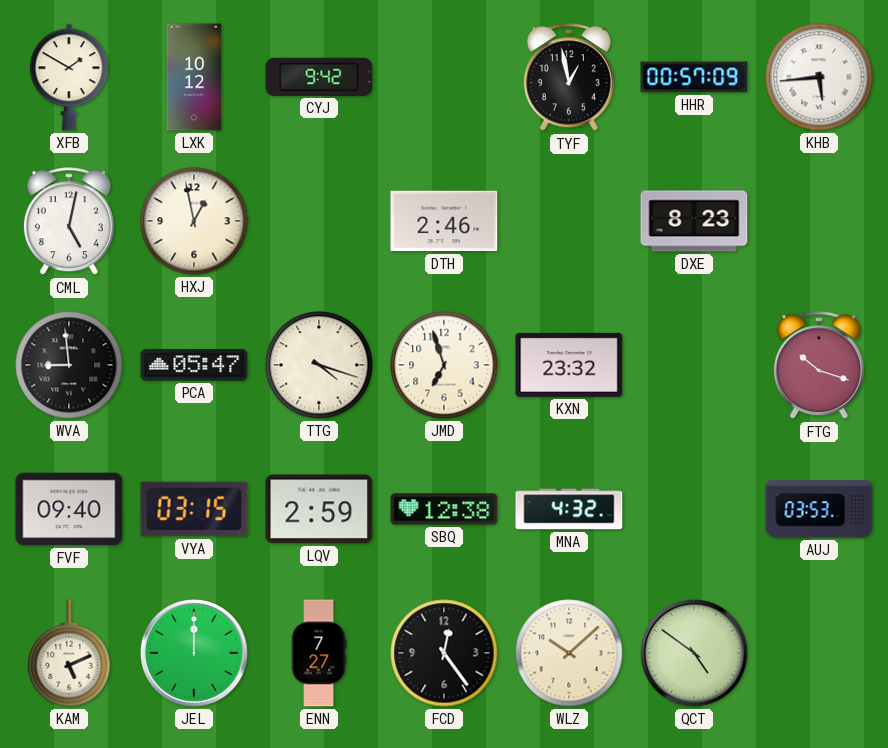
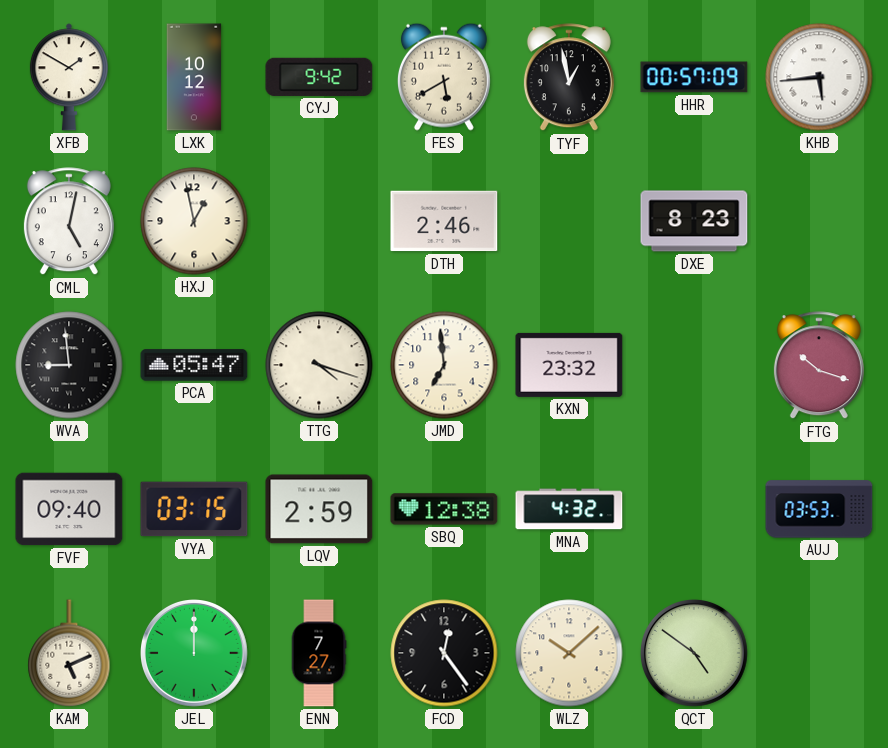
FES: none -> 5:40 (444, 77)
JMD: 6:57 -> 6:59 (444, 365)
